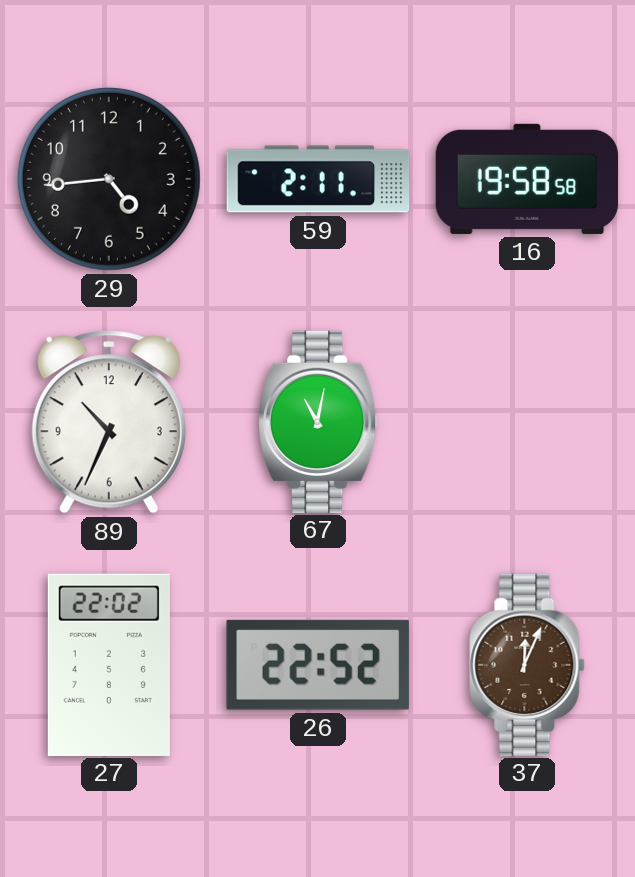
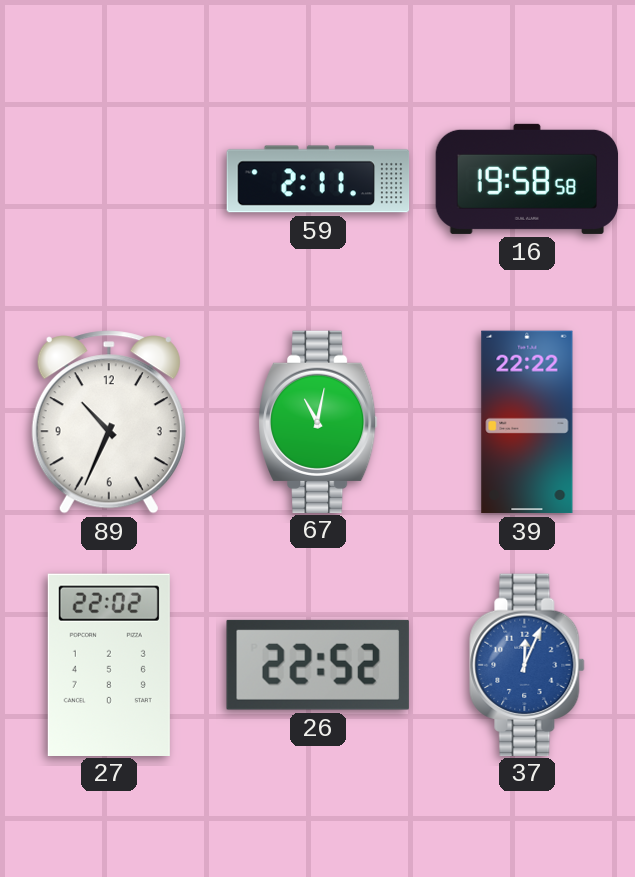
29: 4:44 -> none (109, 179)
39: none -> 22:22 (527, 422)
37 dial: brown -> blue (527, 664)
